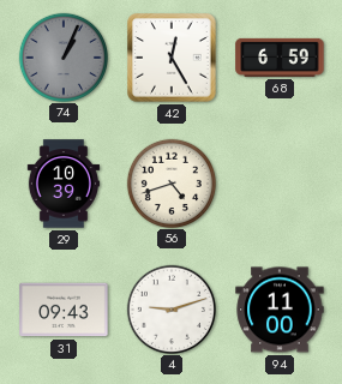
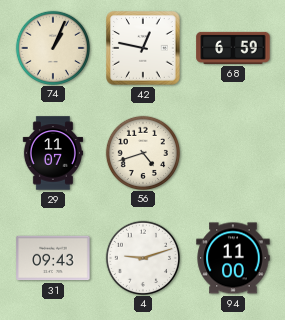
74 dial: grey -> cream (52, 47)
42: 12:25 -> 12:47 (143, 48)
29: 10:39 -> 11:07 (52, 153)
